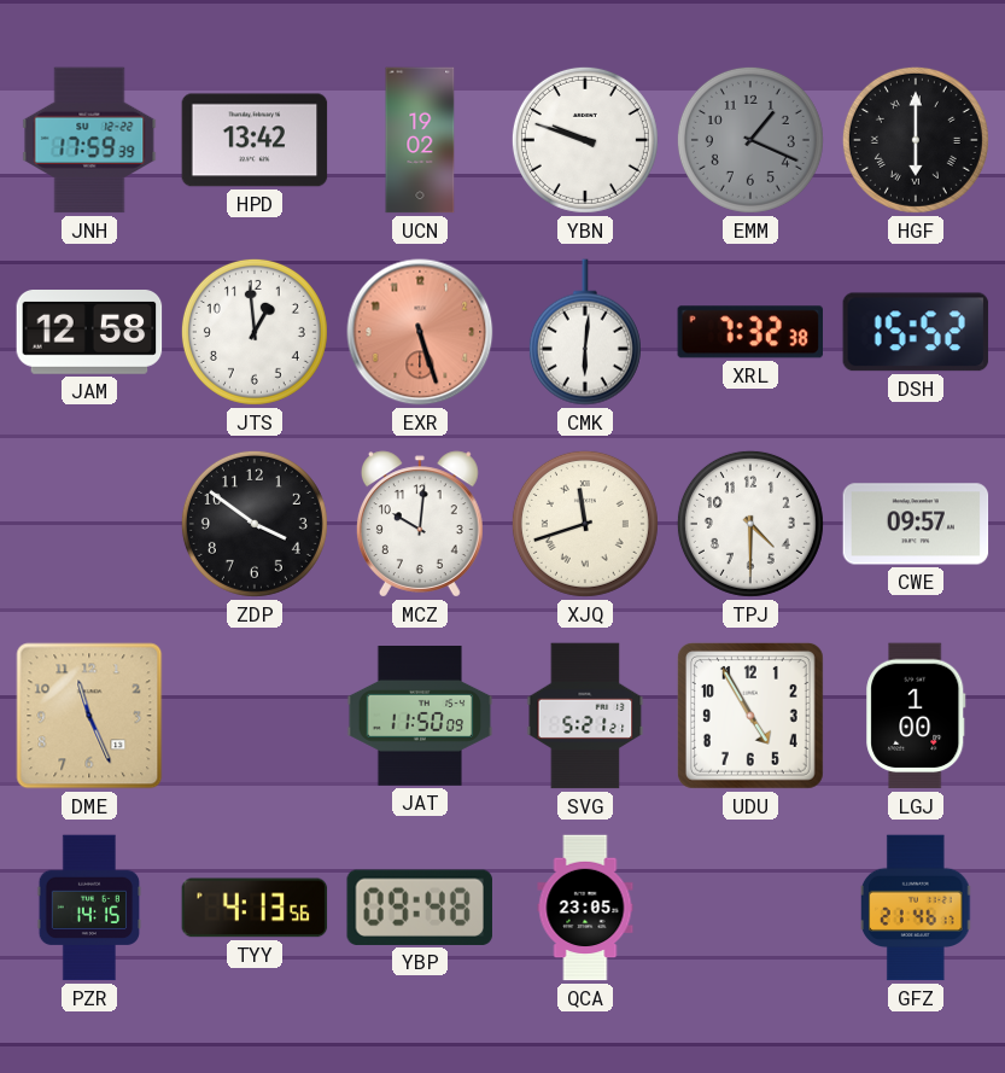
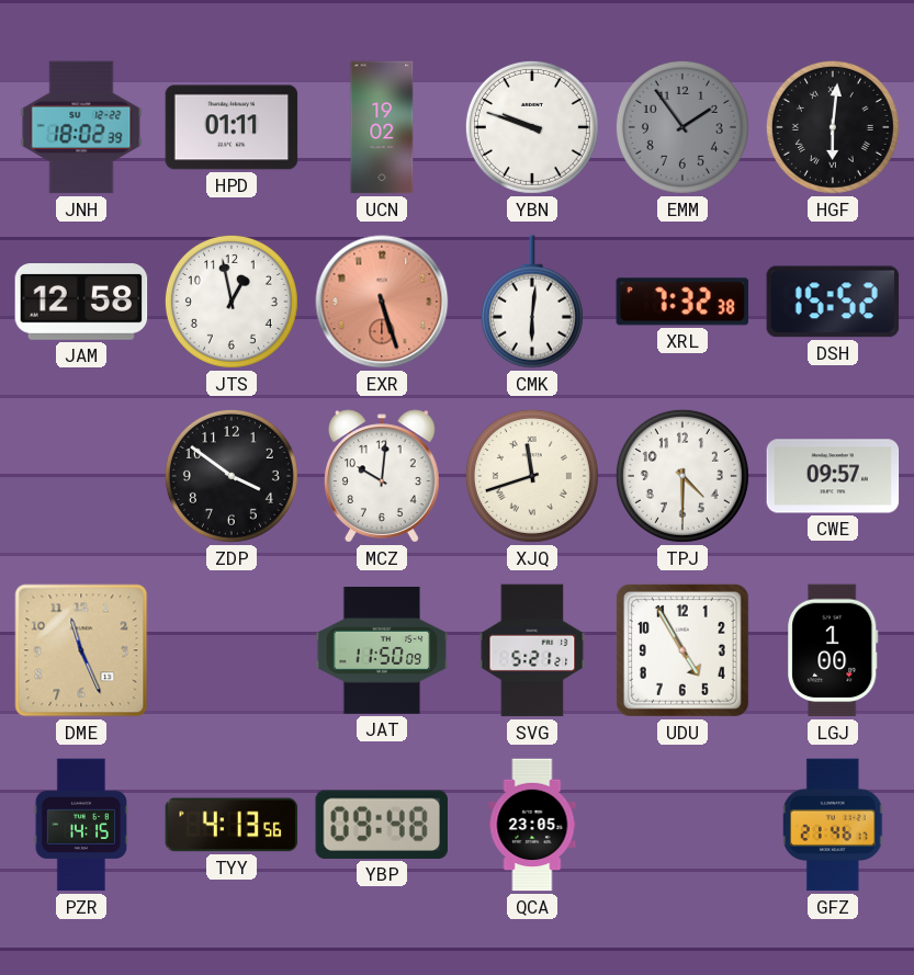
JNH: 17:59 -> 18:02 (81, 127)
HPD: 13:42 -> 01:11 (232, 127)
EMM: 1:19 -> 1:54 (682, 127)
HGF: 6:00 -> 6:01 (833, 127)
JTS: 12:59 -> 12:58 (232, 302)
